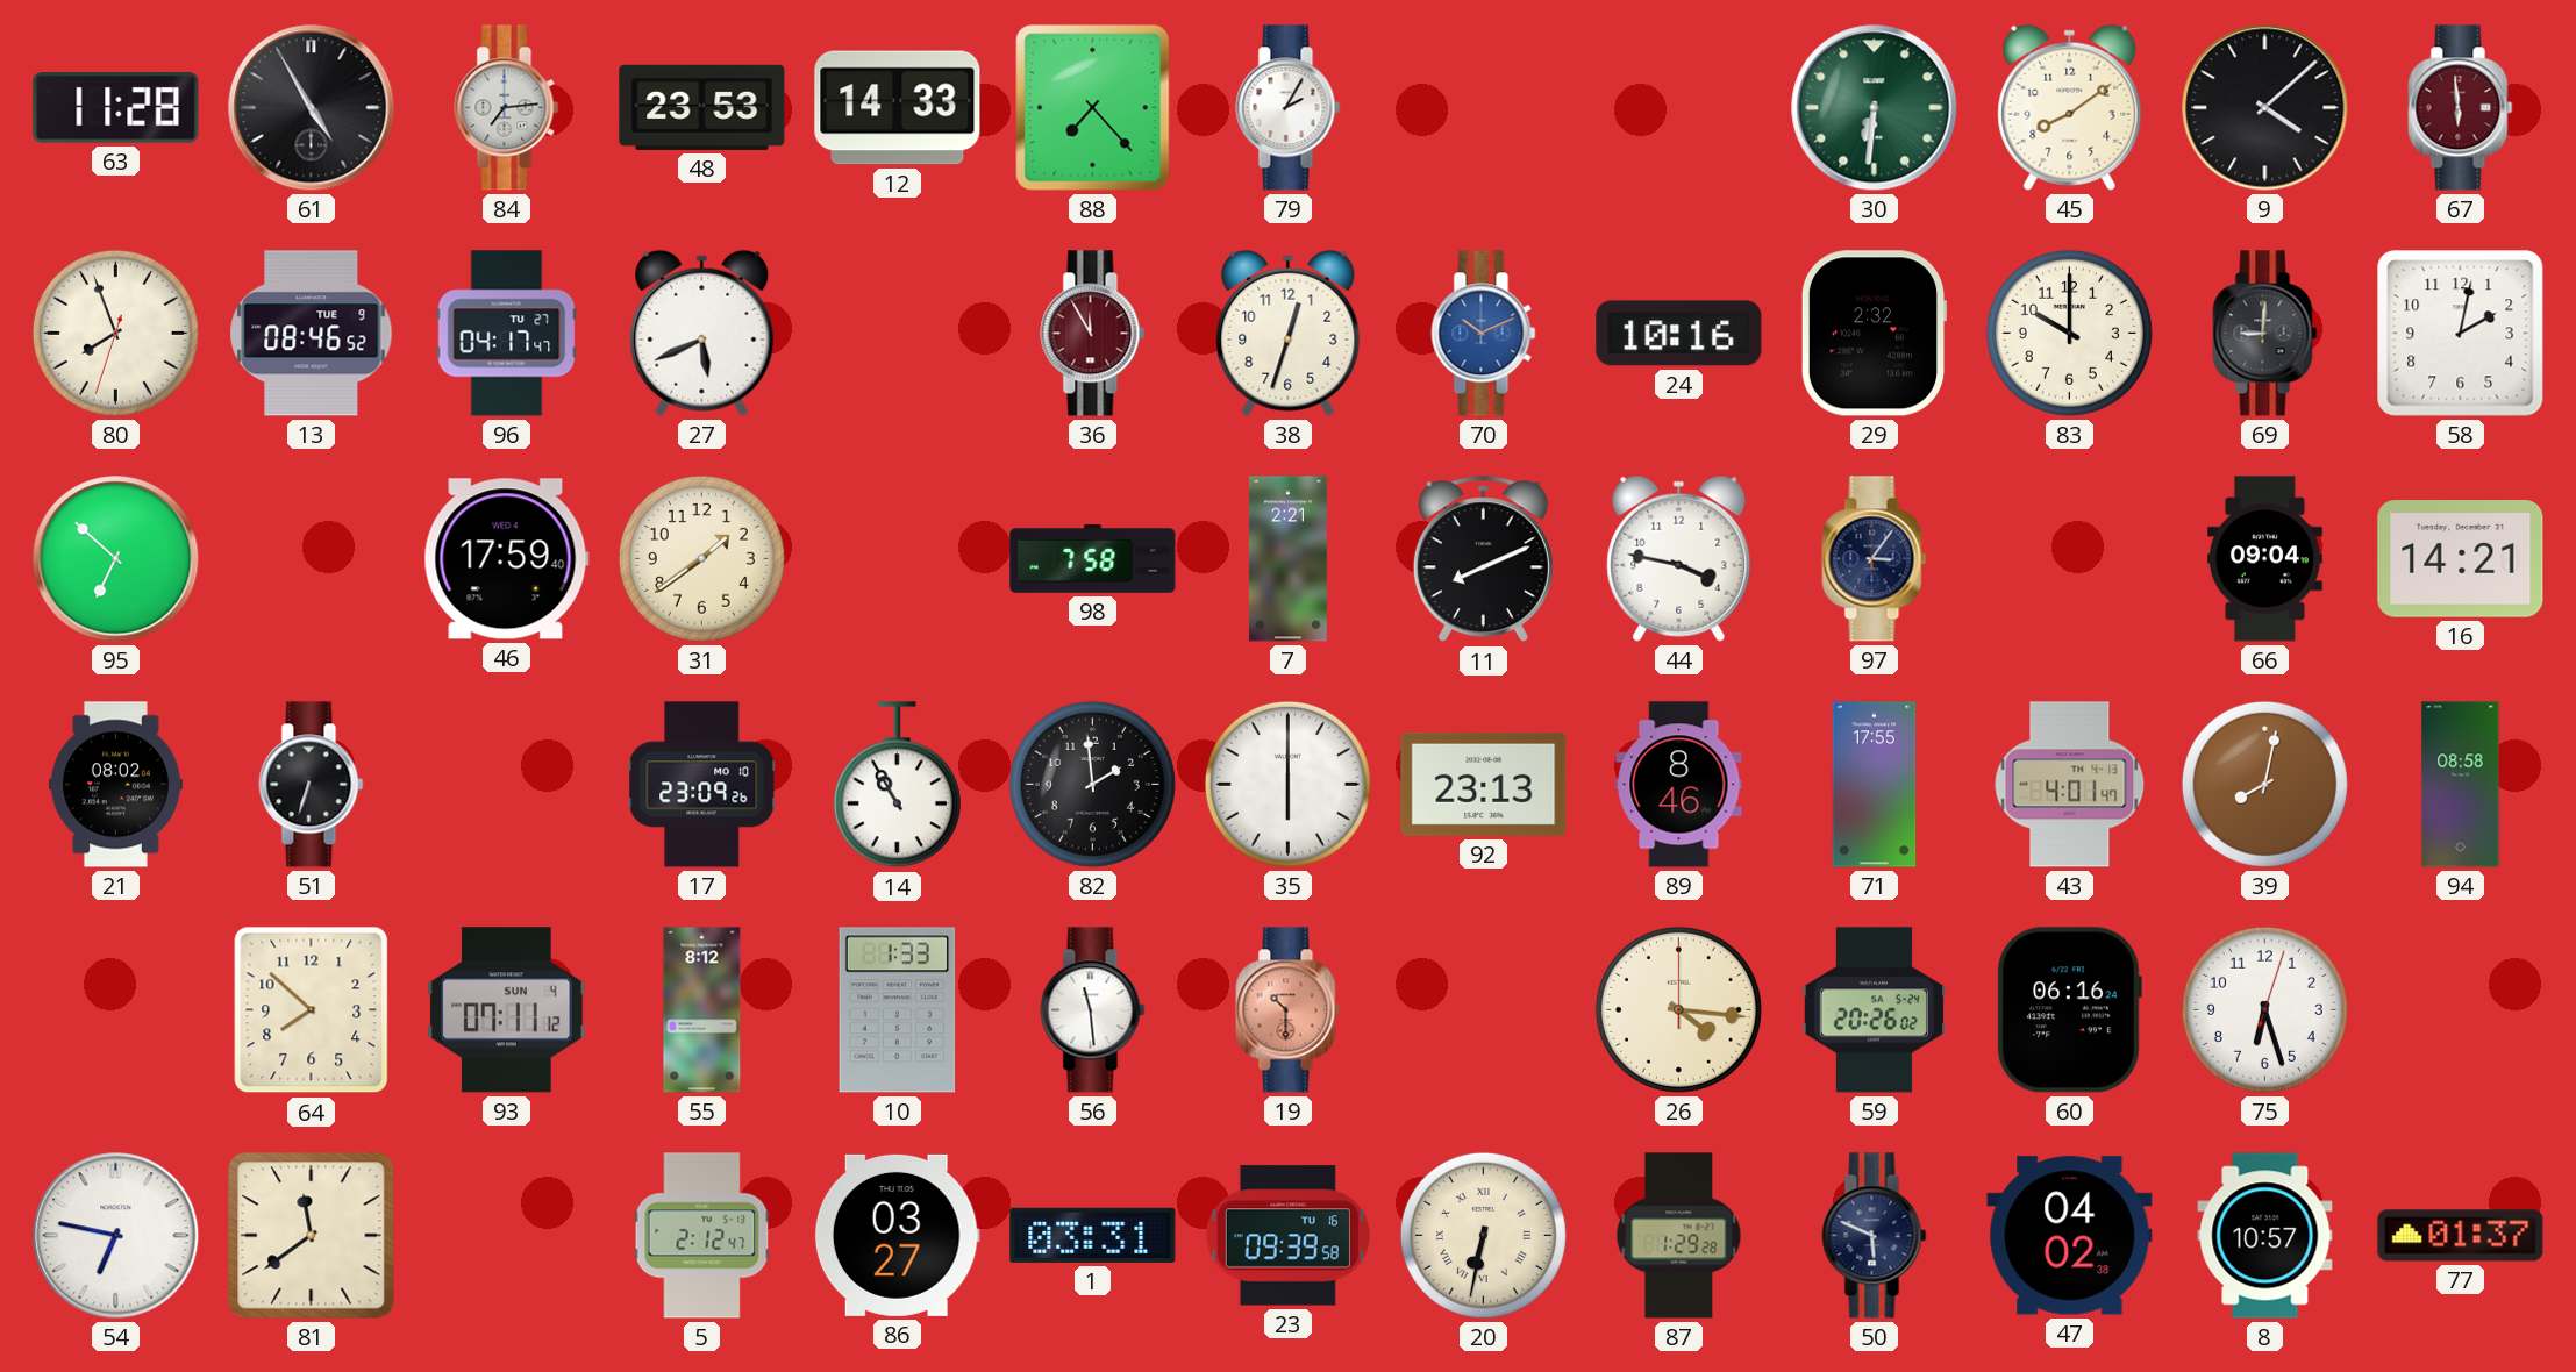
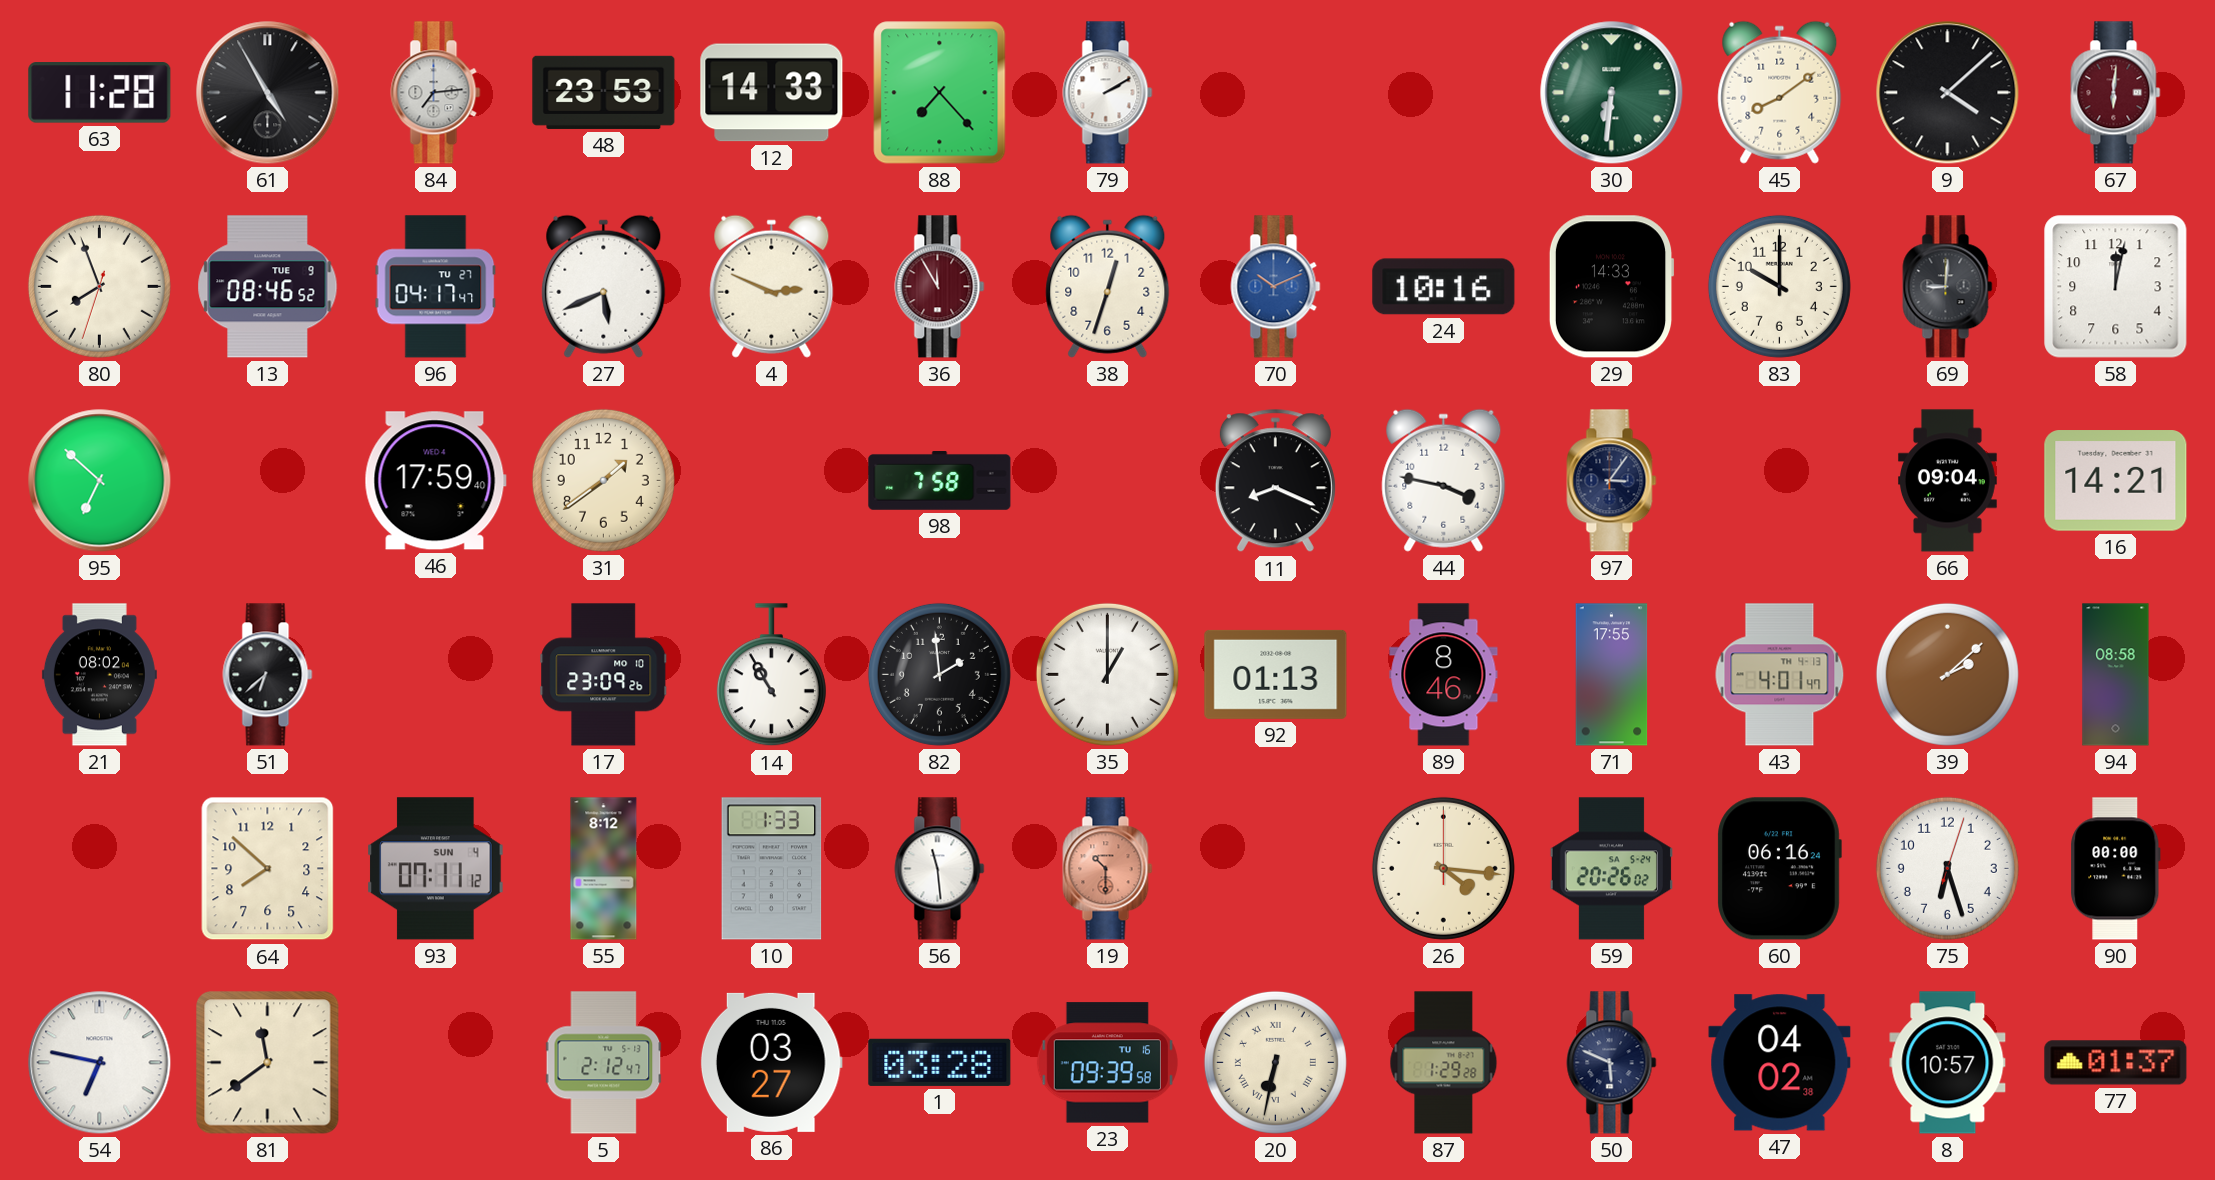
79: 2:05 -> 2:10 (1108, 93)
67: 5:59 -> 6:01 (2116, 93)
4: none -> 2:49 (772, 286)
29: 2:32 -> 14:33 (1611, 287)
58: 2:02 -> 12:02 (2116, 287)
7: 2:21 -> none (1287, 559)
11: 8:11 -> 8:19 (1275, 481)
51: 6:33 -> 6:38 (268, 675)
35: 6:00 -> 1:00 (1107, 674)
92: 23:13 -> 01:13 (1276, 674)
39: 8:02 -> 2:08 (1947, 674)
90: none -> 00:00 (2116, 869)
1: 03:31 -> 03:28 (940, 1062)
